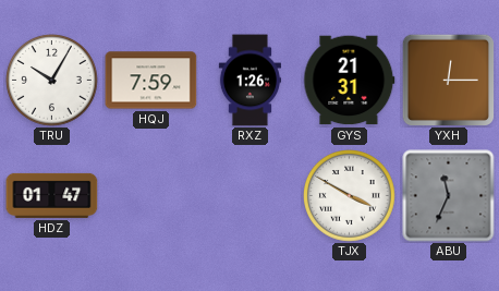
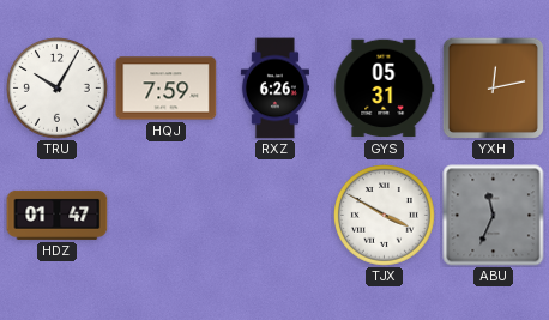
RXZ: 1:26 -> 6:26 (274, 89)
GYS: 21:31 -> 05:31 (385, 89)
YXH: 12:15 -> 12:13 (493, 87)
